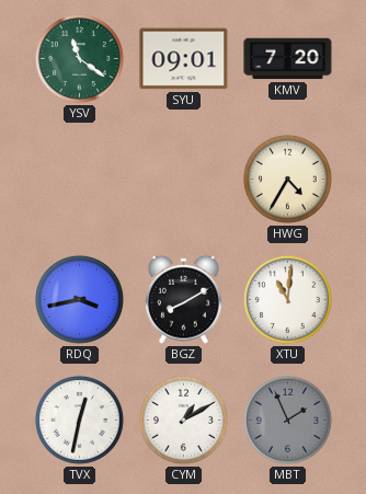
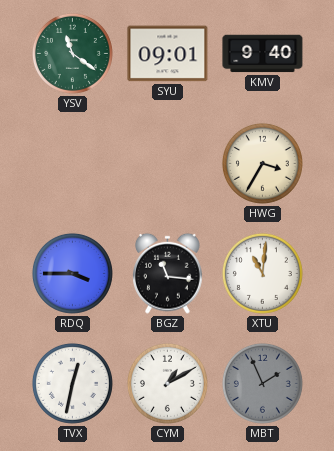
KMV: 7:20 -> 9:40 (263, 54)
HWG: 4:35 -> 3:35 (262, 163)
RDQ: 3:43 -> 3:45 (72, 273)
BGZ: 8:10 -> 11:16 (168, 273)
